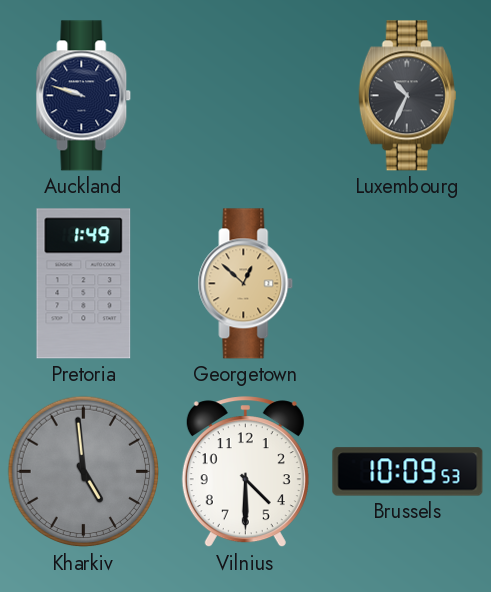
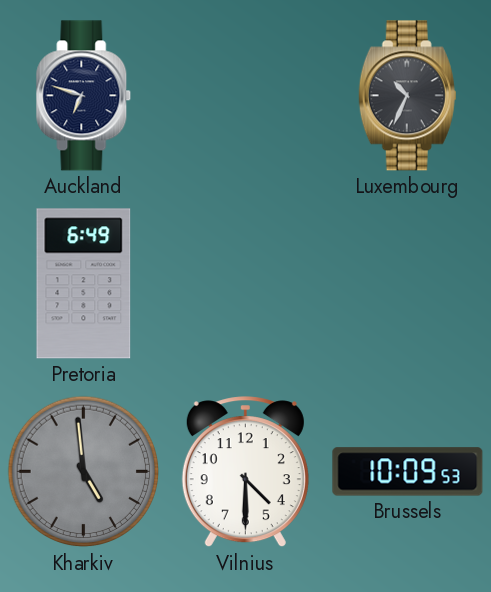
Auckland: 9:48 -> 6:48 (84, 96)
Pretoria: 1:49 -> 6:49 (84, 284)
Georgetown: 12:52 -> none (246, 284)
